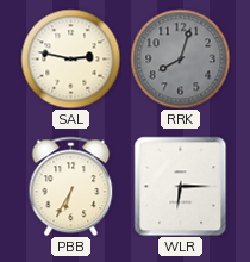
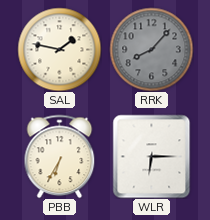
SAL: 2:47 -> 1:47 (59, 49)
RRK: 8:03 -> 8:07 (151, 49)
